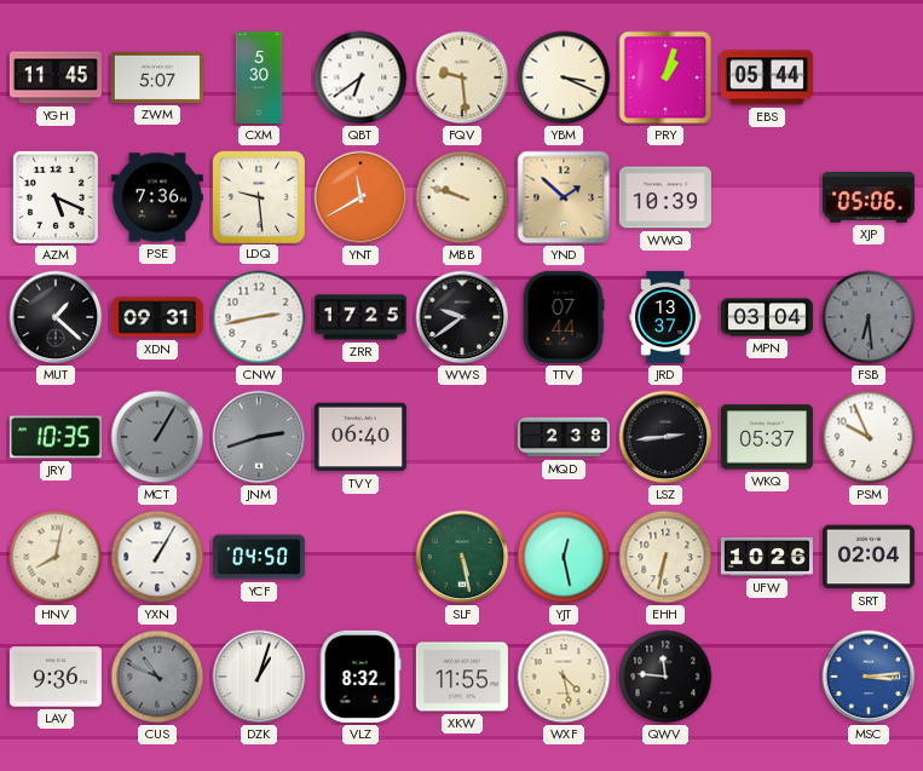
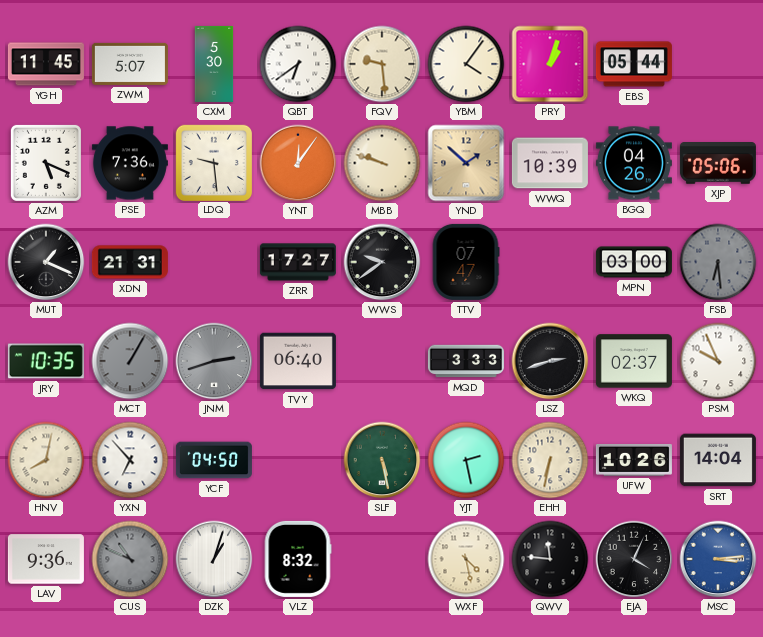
YBM: 3:19 -> 4:06 (466, 64)
YNT: 11:40 -> 12:06 (298, 163)
BGQ: none -> 04:26 (634, 163)
MUT: 1:22 -> 1:19 (46, 262)
XDN: 09:31 -> 21:31 (130, 262)
CNW: 2:43 -> none (259, 317)
ZRR: 17:25 -> 17:27 (298, 262)
TTV: 07:44 -> 07:47 (466, 262)
JRD: 13:37 -> none (665, 317)
MPN: 03:04 -> 03:00 (634, 262)
MQD: 2:38 -> 3:33 (466, 361)
LSZ: 2:44 -> 2:42 (550, 361)
WKQ: 05:37 -> 02:37 (634, 361)
YXN: 1:05 -> 6:53 (130, 460)
YJT: 12:28 -> 2:28 (466, 460)
SRT: 02:04 -> 14:04 (718, 460)
XKW: 11:55 -> none (462, 677)
EJA: none -> 4:04 (634, 559)
